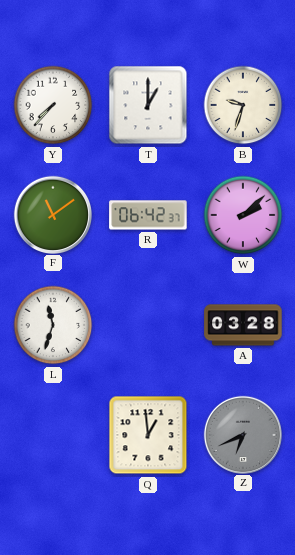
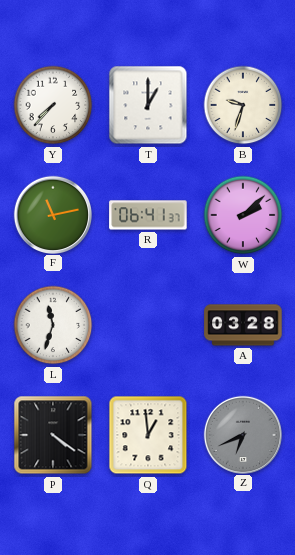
F: 11:09 -> 11:13 (52, 214)
R: 06:42 -> 06:41 (148, 215)
P: none -> 4:21 (53, 435)
